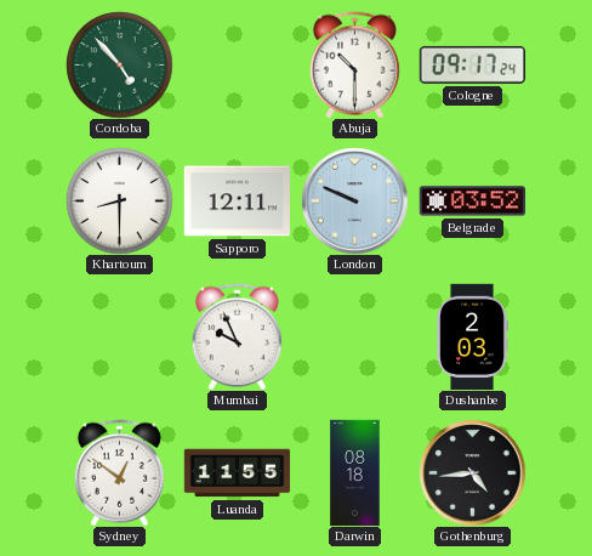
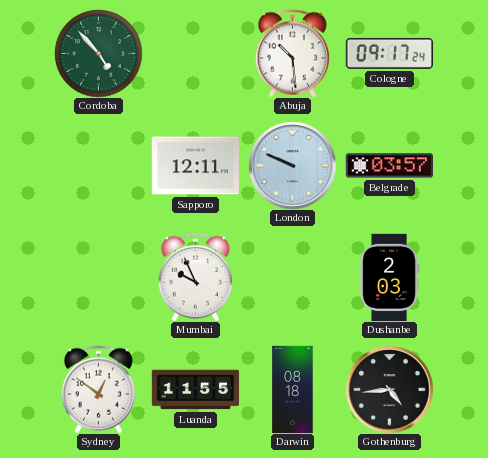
Abuja: 10:30 -> 10:29 (292, 53)
Khartoum: 8:30 -> none (119, 200)
Belgrade: 03:52 -> 03:57 (389, 166)
